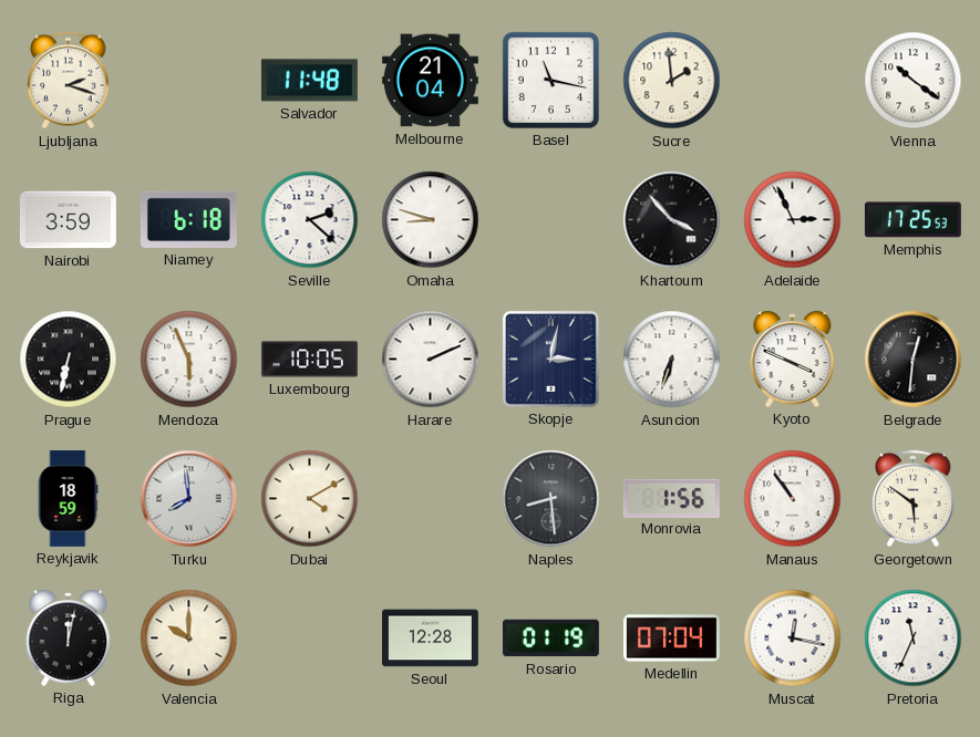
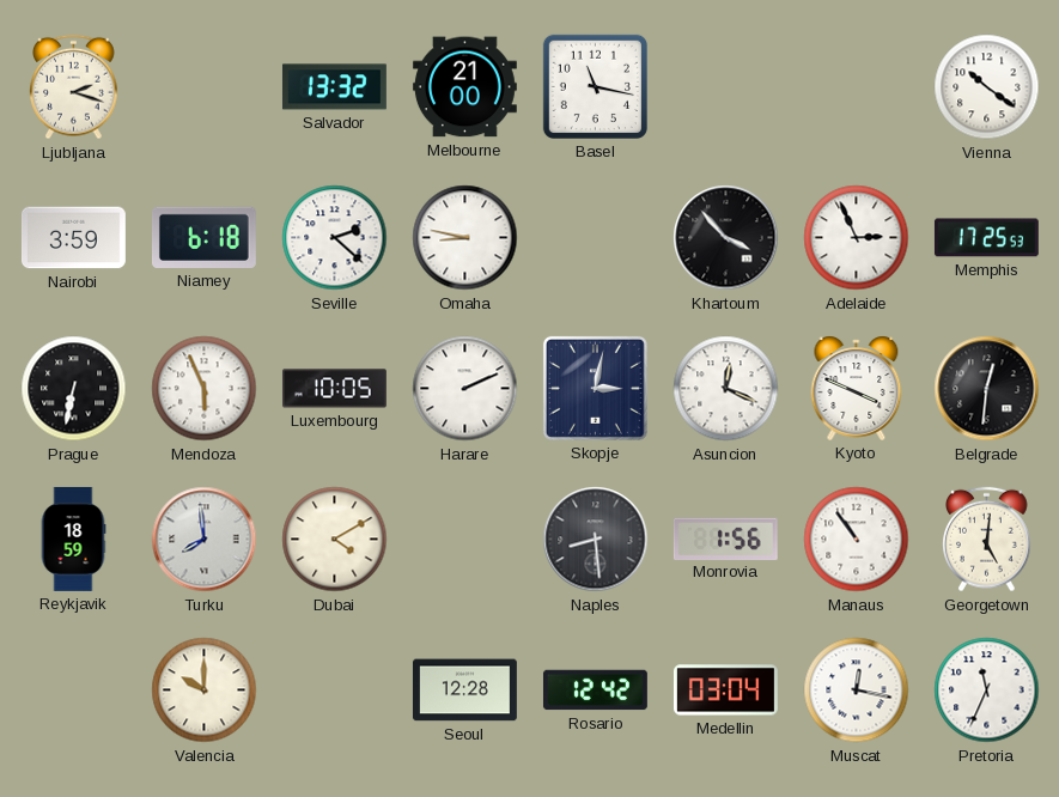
Salvador: 11:48 -> 13:32 (334, 87)
Melbourne: 21:04 -> 21:00 (464, 87)
Sucre: 1:59 -> none (672, 81)
Omaha: 8:48 -> 8:47 (465, 238)
Asuncion: 6:33 -> 12:19 (726, 389)
Georgetown: 5:51 -> 5:01 (987, 540)
Riga: 12:02 -> none (69, 637)
Rosario: 01:19 -> 12:42 (595, 690)
Medellin: 07:04 -> 03:04 (725, 690)
